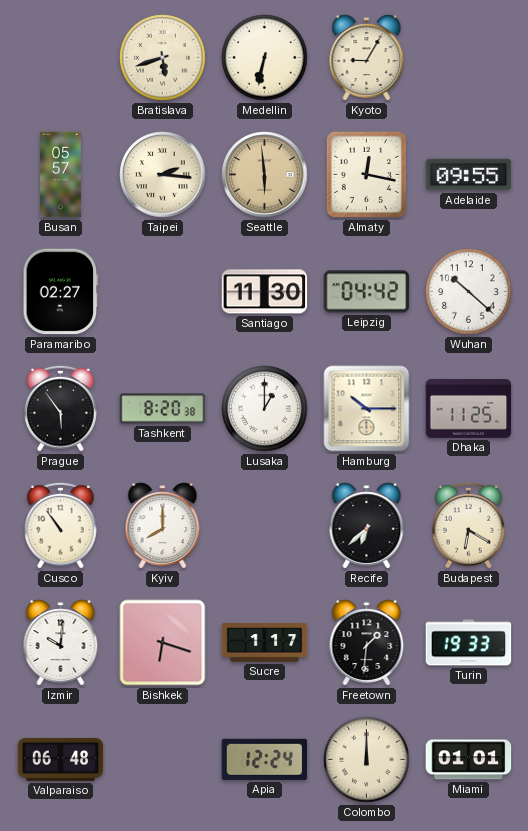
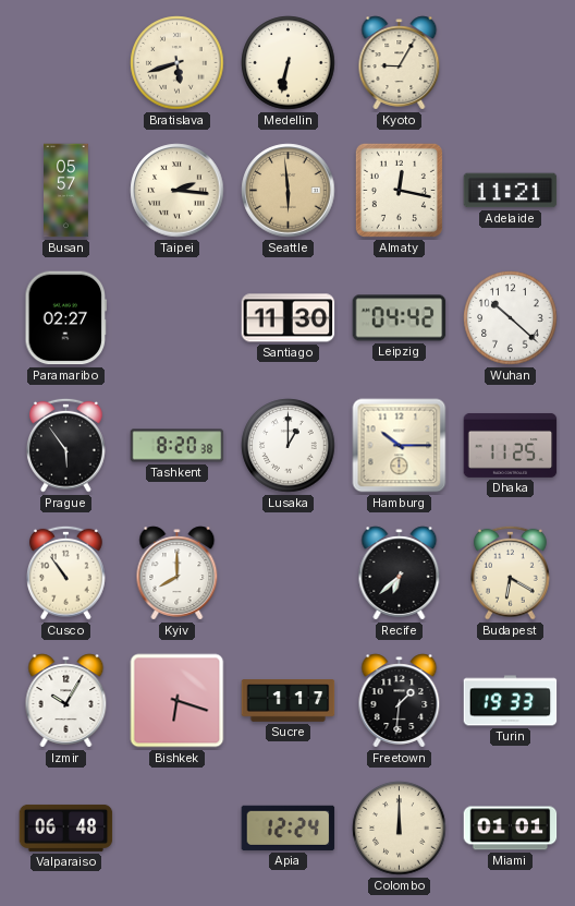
Adelaide: 09:55 -> 11:21 (511, 191)
Izmir: 10:01 -> 10:05 (66, 701)
